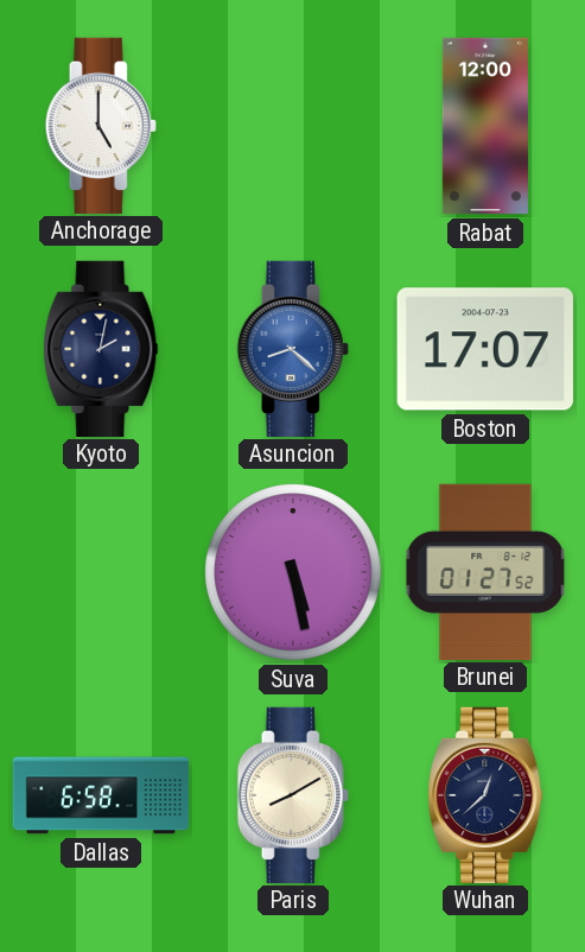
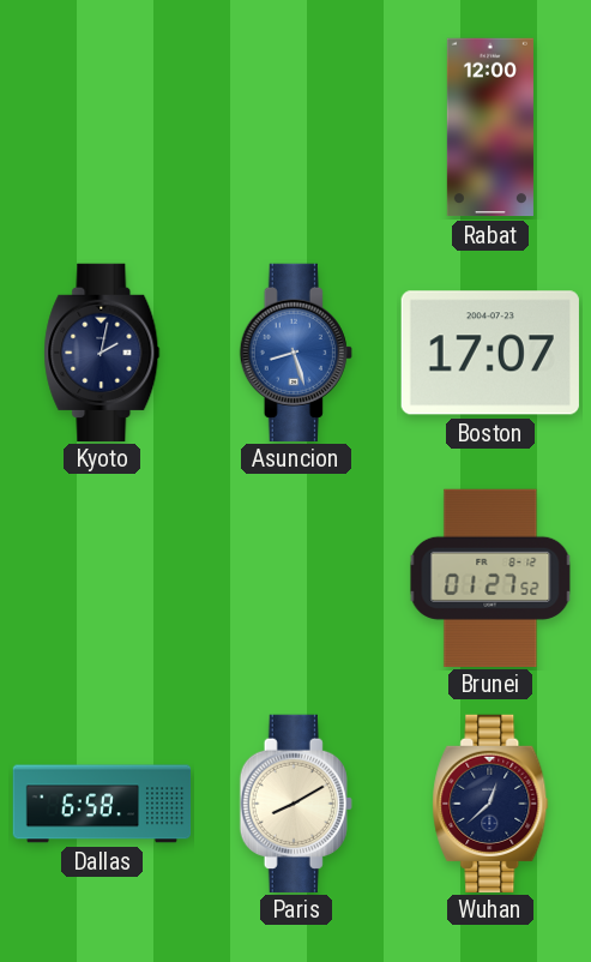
Anchorage: 5:00 -> none (101, 125)
Asuncion: 8:22 -> 8:27 (296, 351)
Suva: 5:28 -> none (293, 572)
